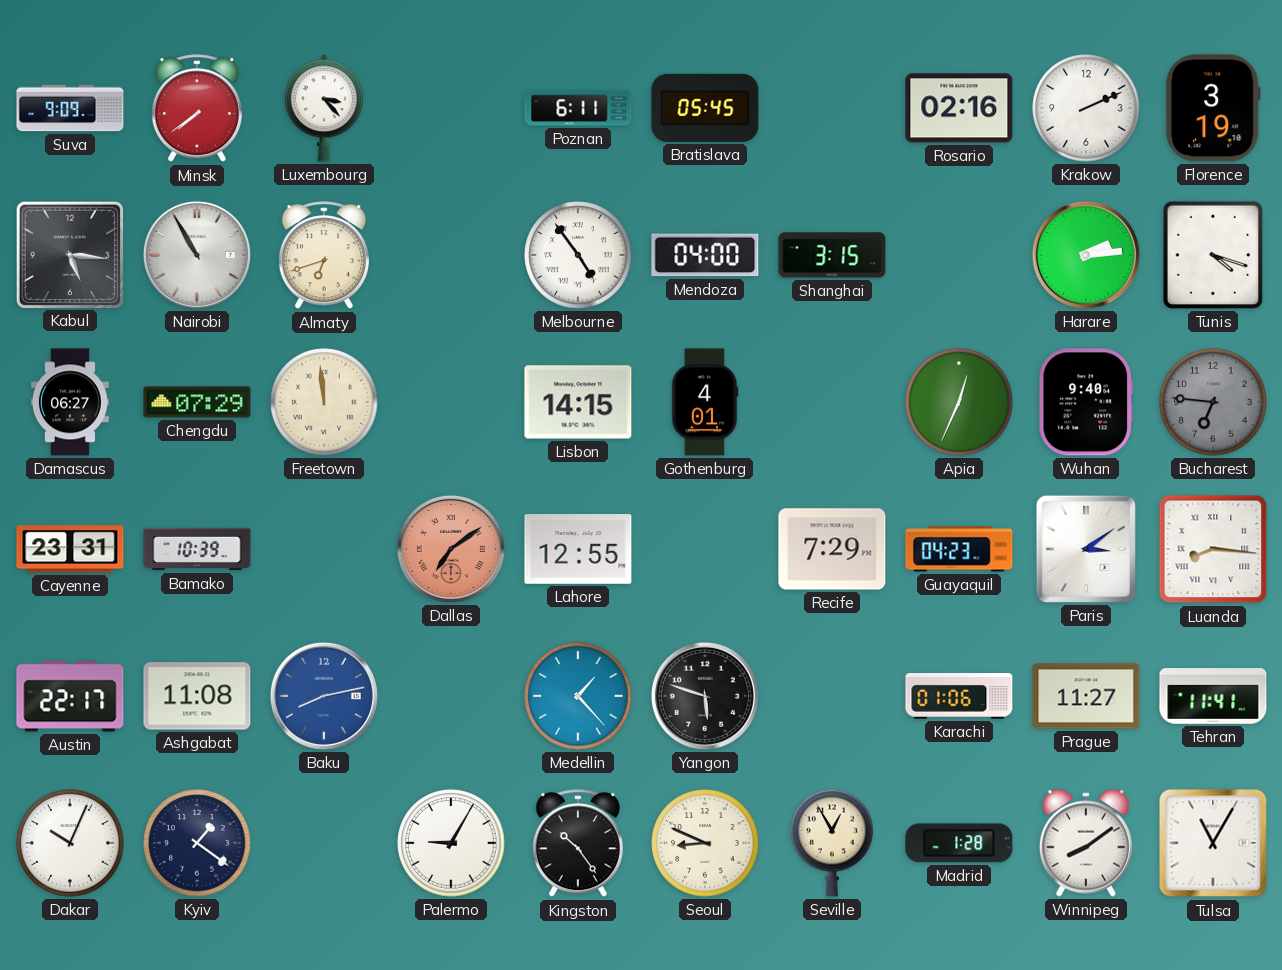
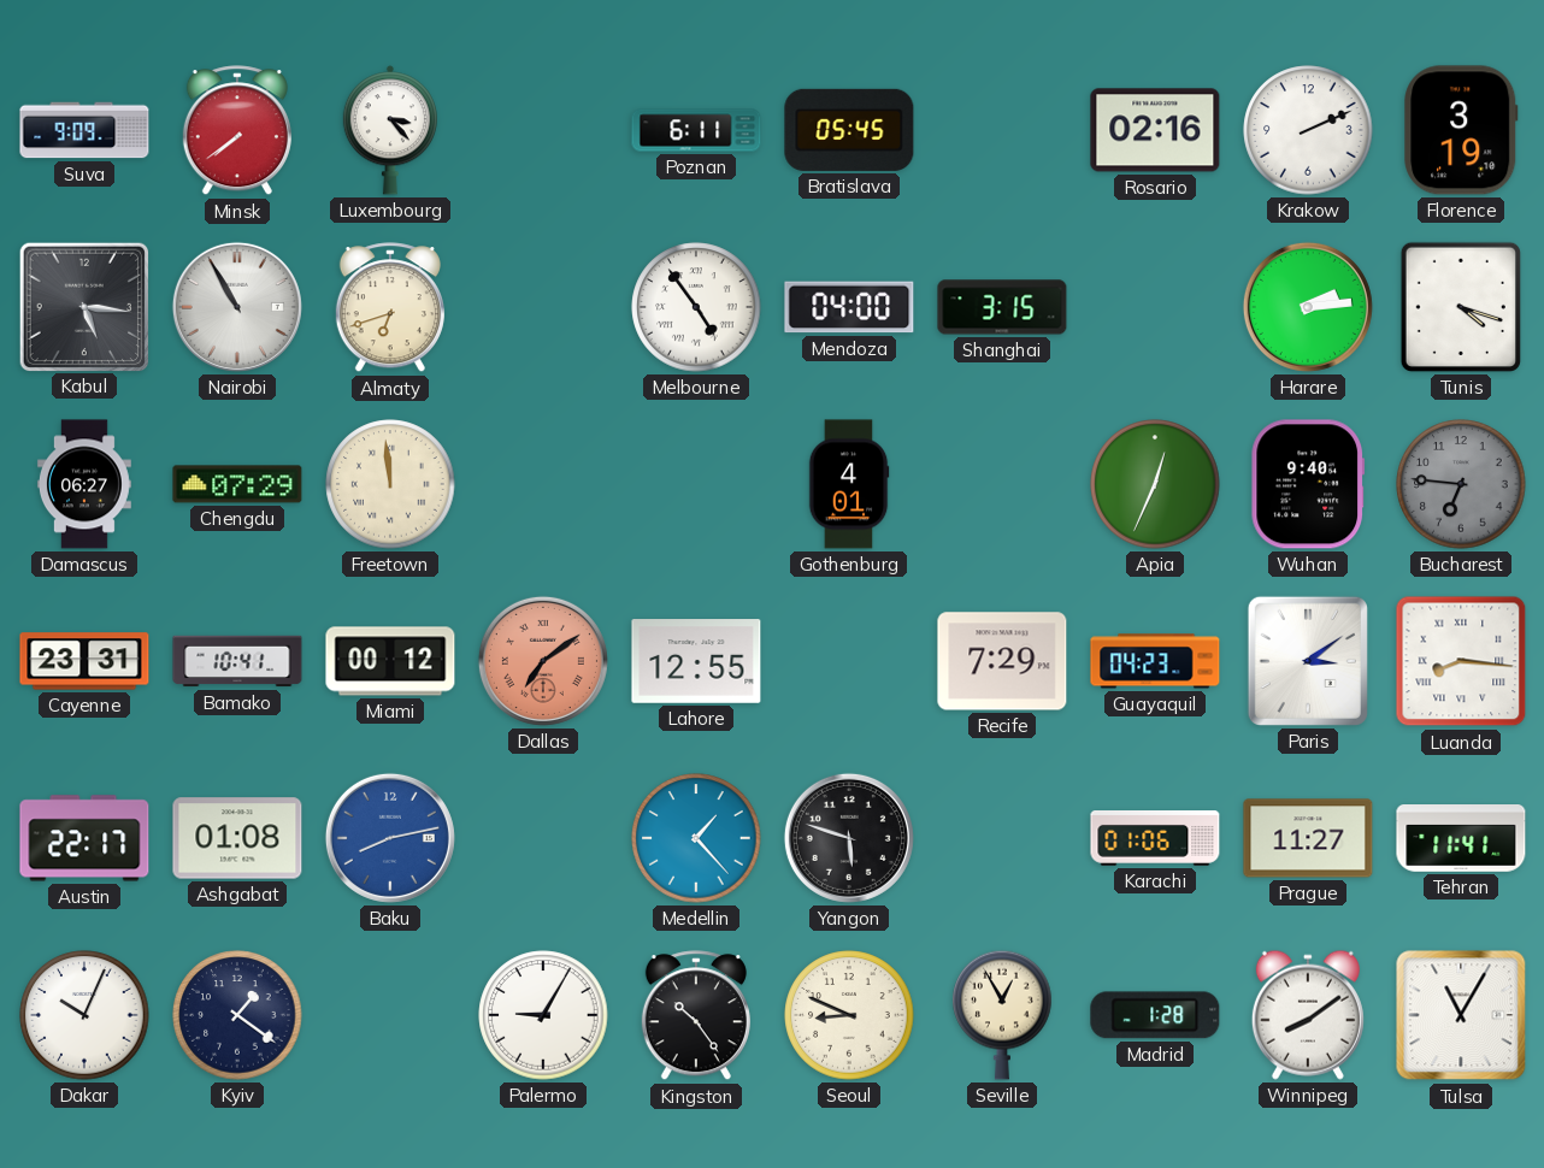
Lisbon: 14:15 -> none (578, 402)
Bamako: 10:39 -> 10:41 (237, 661)
Miami: none -> 00:12 (390, 661)
Ashgabat: 11:08 -> 01:08 (237, 838)
